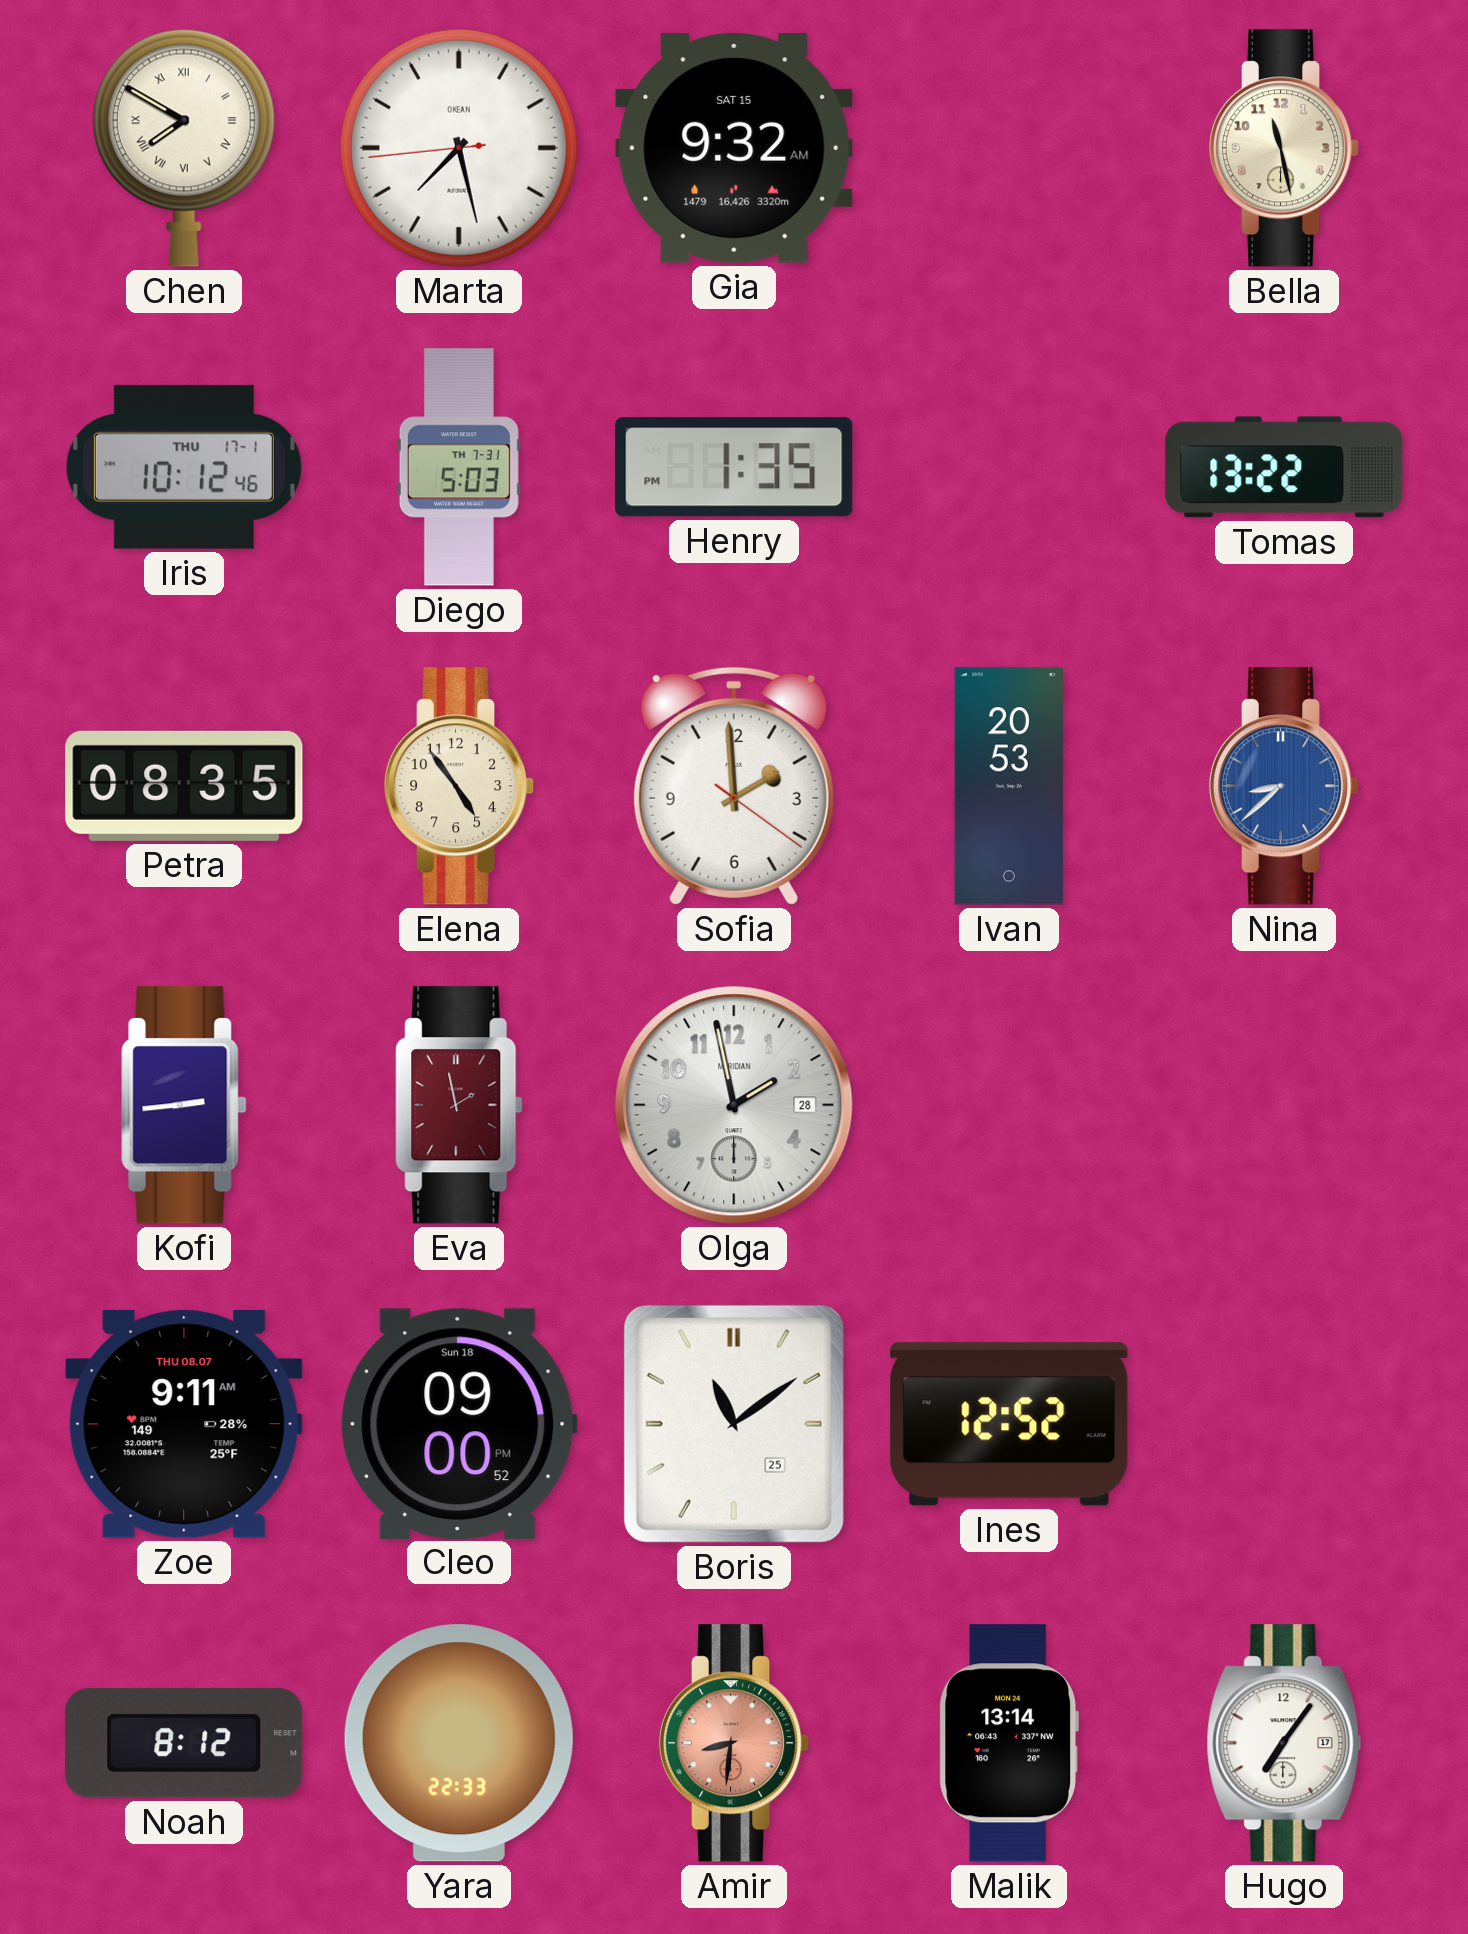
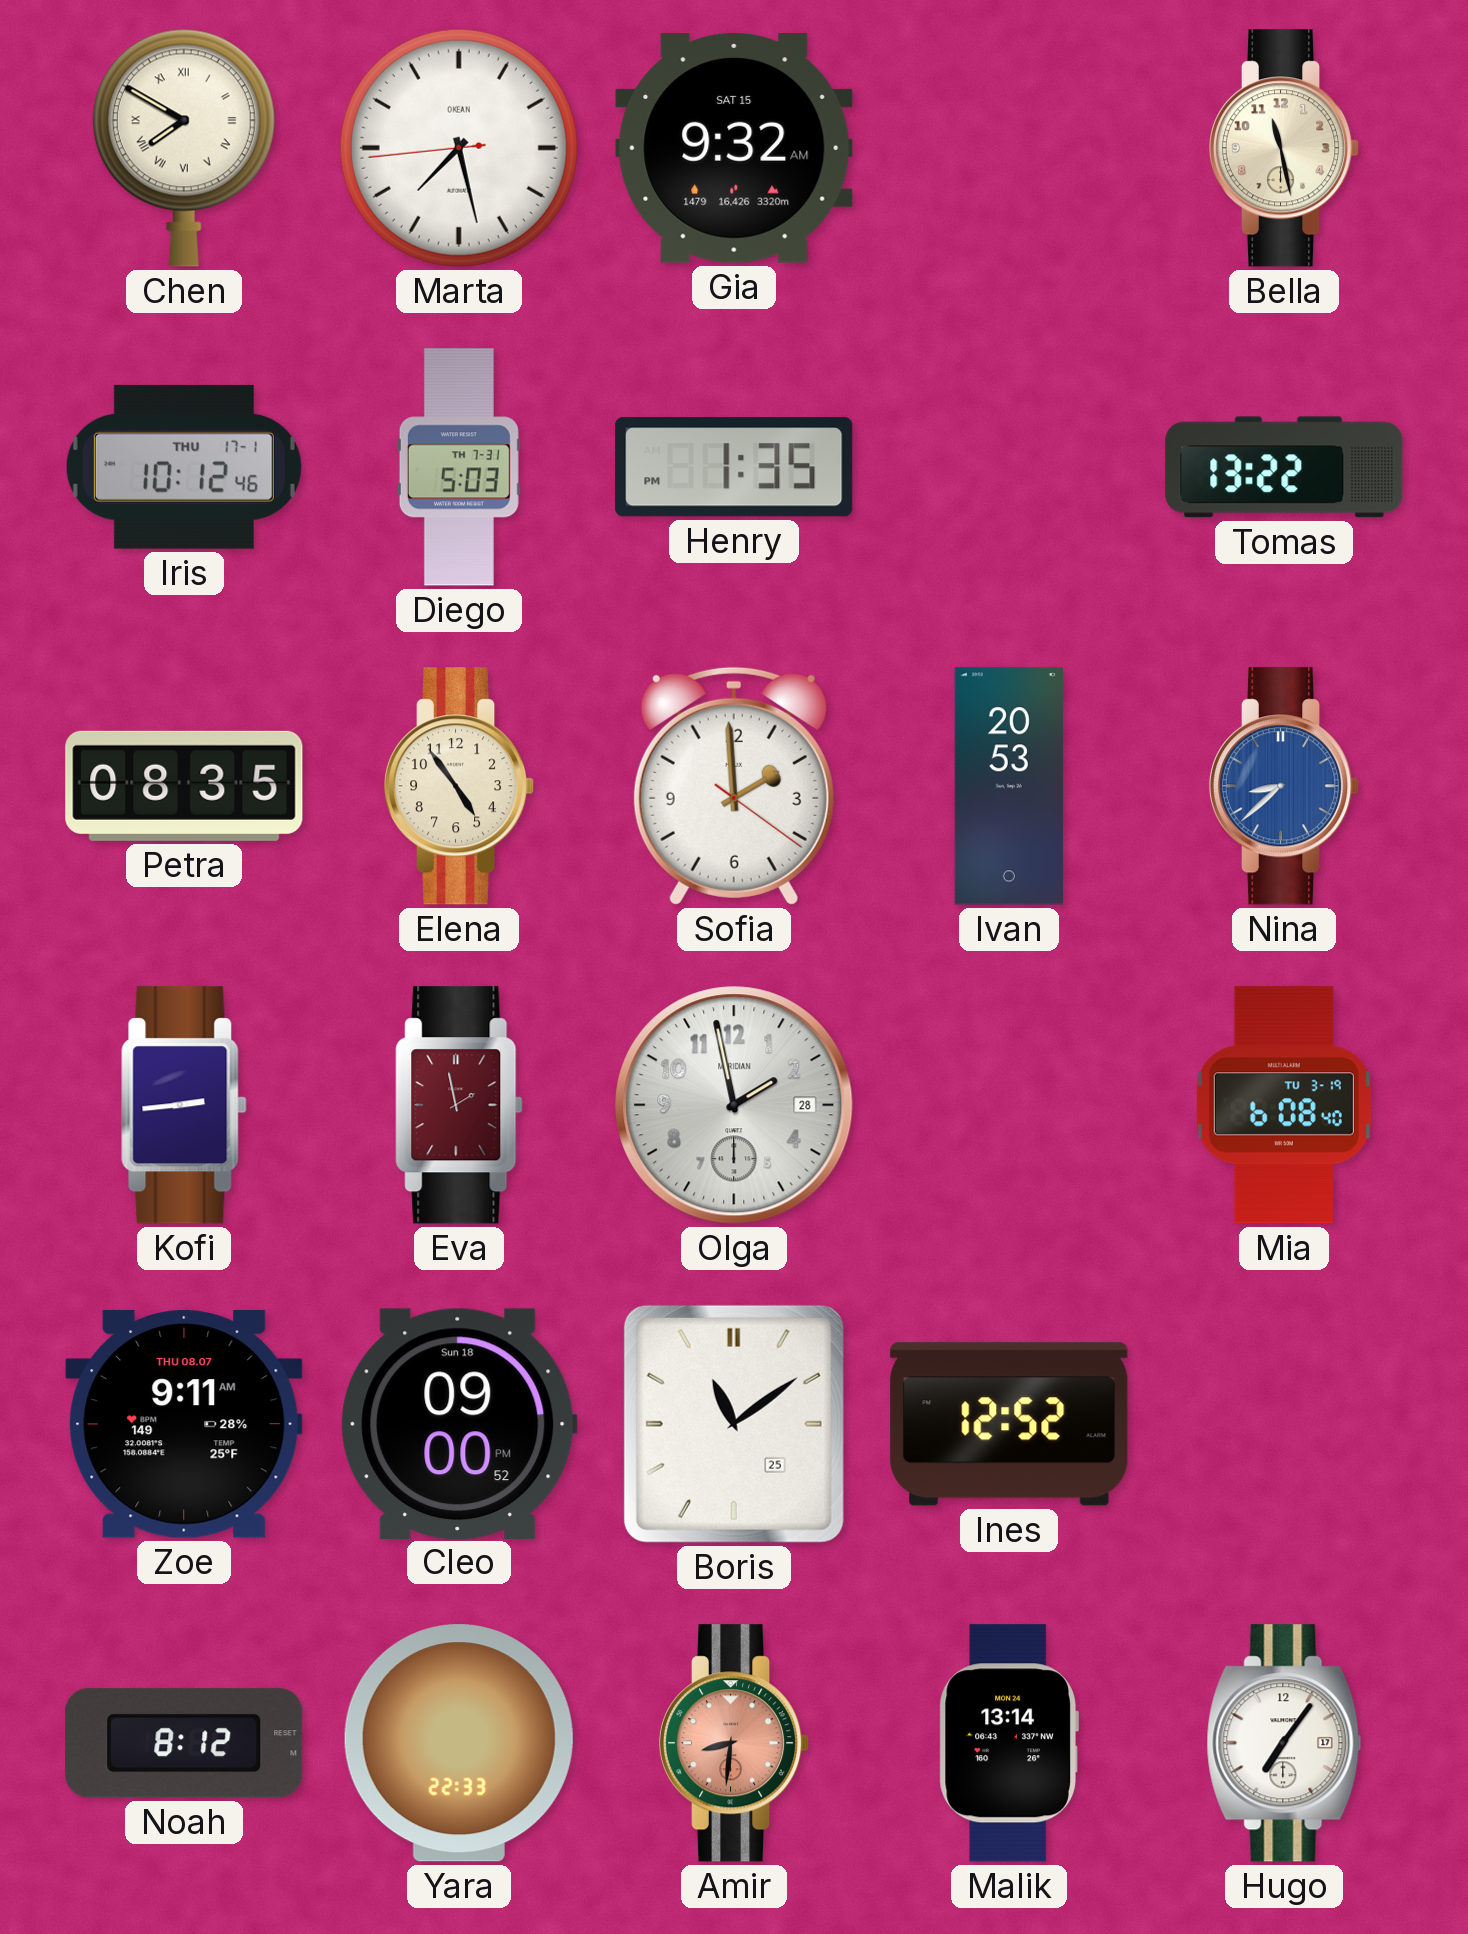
Mia: none -> 6:08 (1284, 1105)
